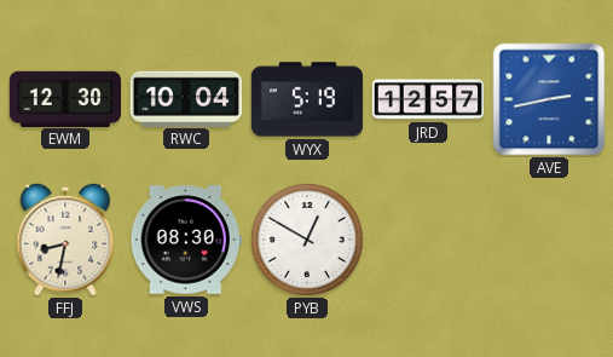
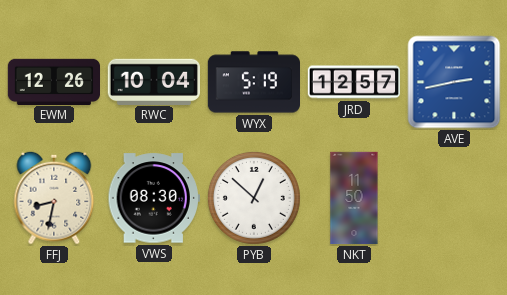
EWM: 12:30 -> 12:26 (53, 81)
PYB: 12:50 -> 12:52 (254, 198)
NKT: none -> 11:50 (354, 198)
